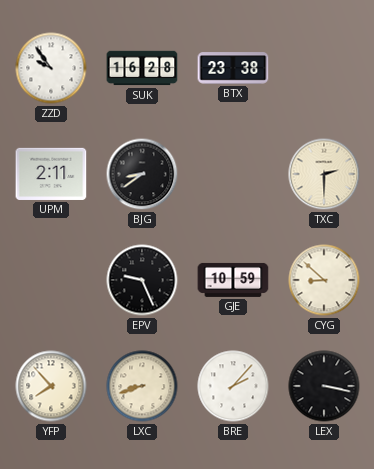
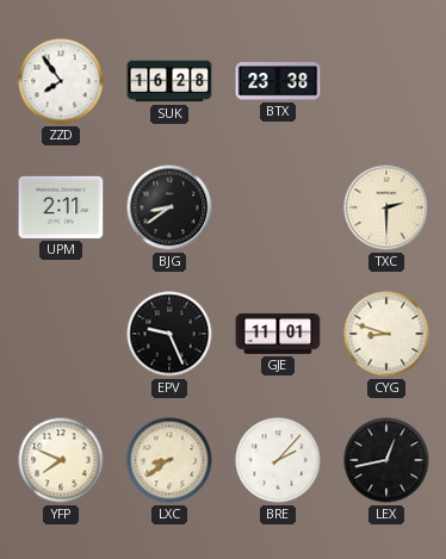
ZZD: 9:54 -> 7:54 (61, 81)
GJE: 10:59 -> 11:01 (278, 334)
CYG: 8:52 -> 8:48 (386, 334)
YFP: 7:53 -> 7:49 (61, 460)
LXC: 8:42 -> 8:39 (169, 460)
LEX: 3:17 -> 12:43 (386, 460)
